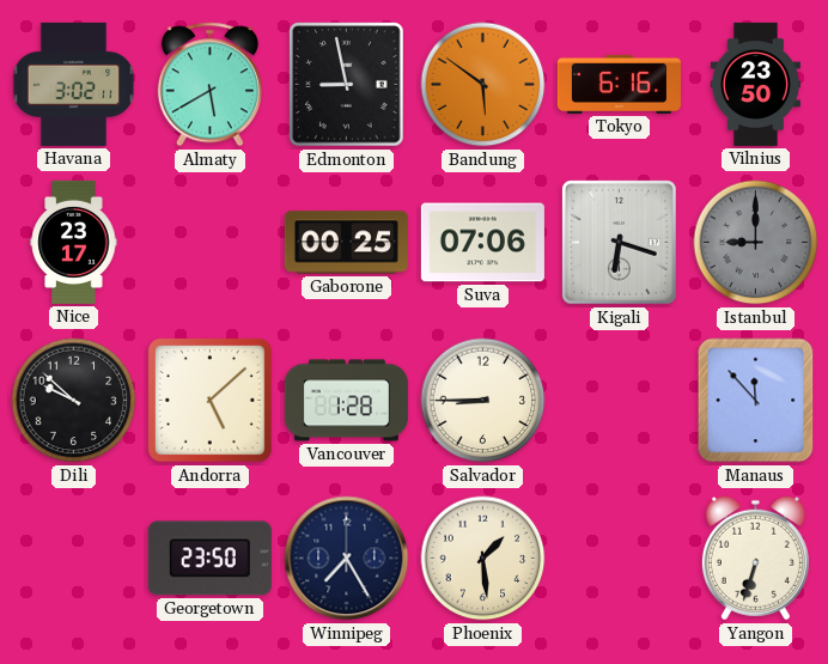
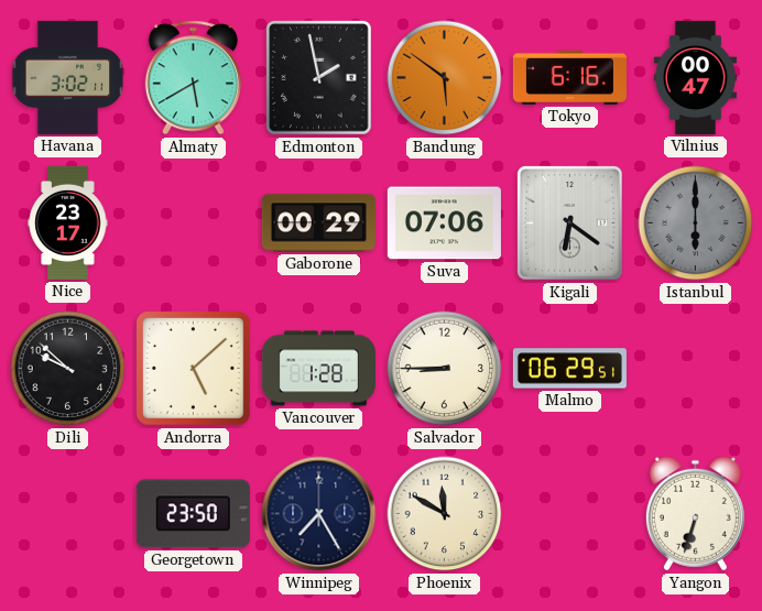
Edmonton: 8:58 -> 1:58 (319, 78)
Vilnius: 23:50 -> 00:47 (695, 77)
Gaborone: 00:25 -> 00:29 (318, 223)
Kigali: 6:18 -> 6:21 (570, 223)
Istanbul: 9:00 -> 6:00 (696, 223)
Malmo: none -> 06:29 (569, 369)
Manaus: 11:53 -> none (756, 401)
Phoenix: 1:29 -> 11:50 (445, 514)
